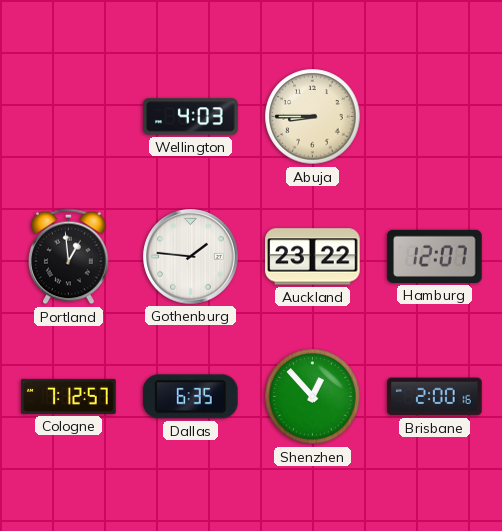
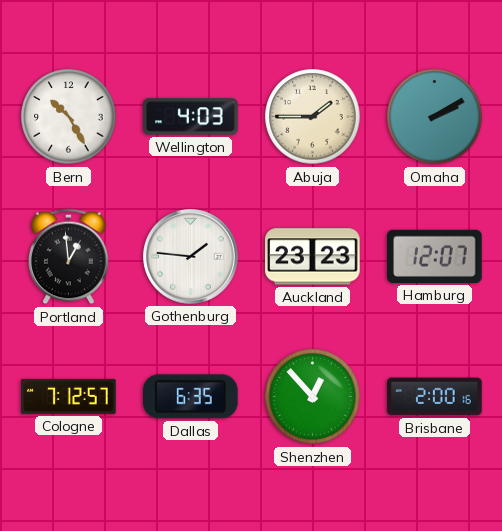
Bern: none -> 10:25 (69, 117)
Abuja: 8:45 -> 1:45 (313, 117)
Omaha: none -> 2:10 (435, 117)
Auckland: 23:22 -> 23:23 (313, 257)
